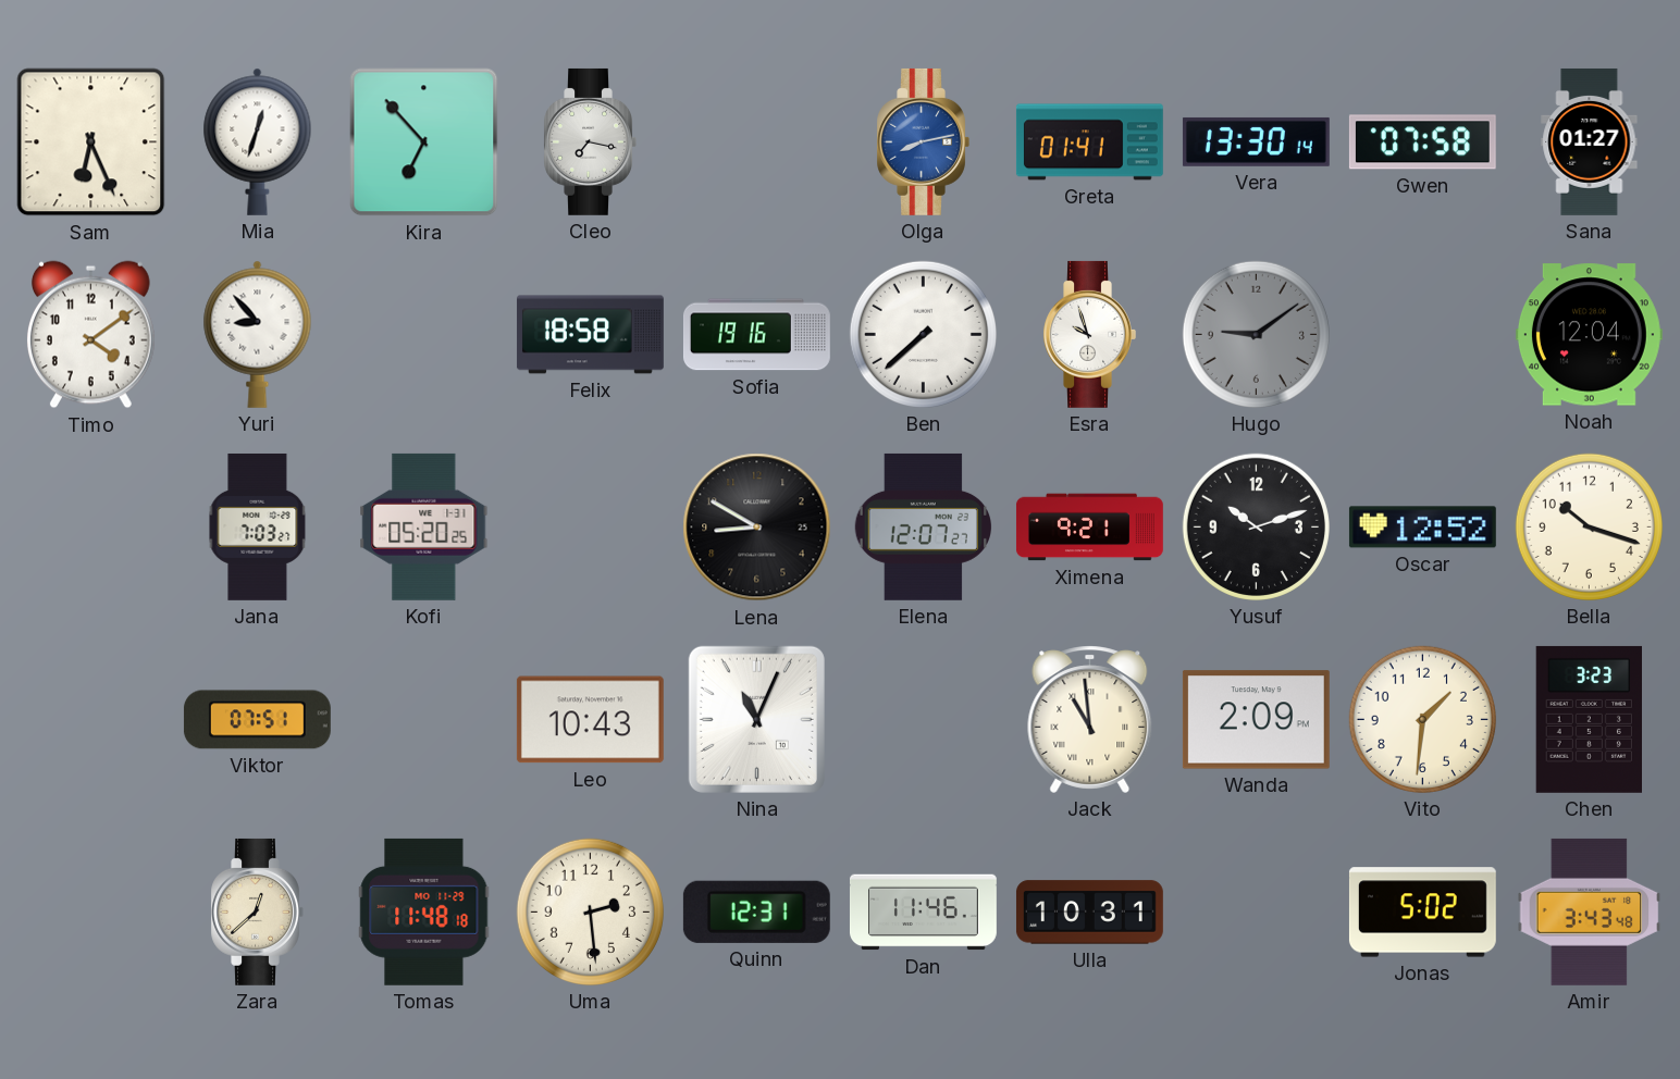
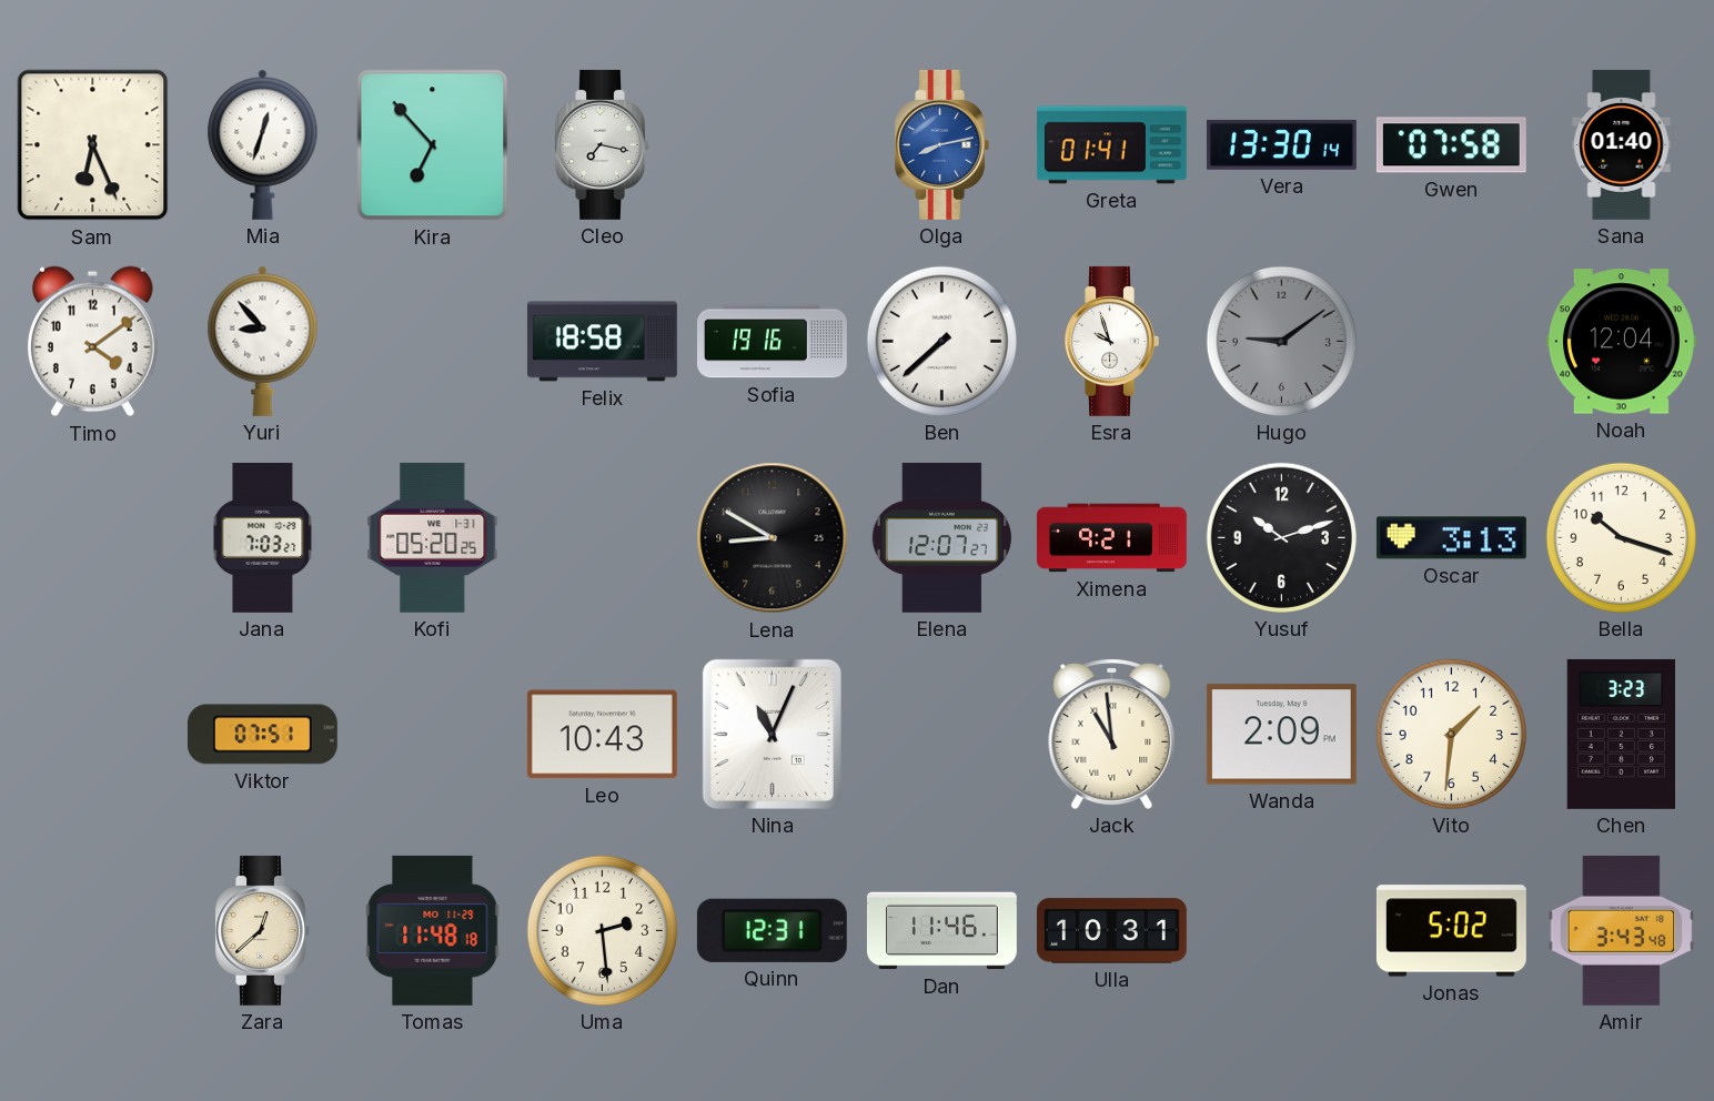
Sana: 01:27 -> 01:40 (1622, 144)
Oscar: 12:52 -> 3:13 (1451, 538)
